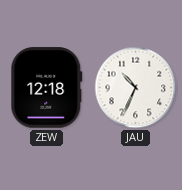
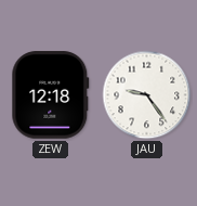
JAU: 10:34 -> 9:24 (147, 95)
